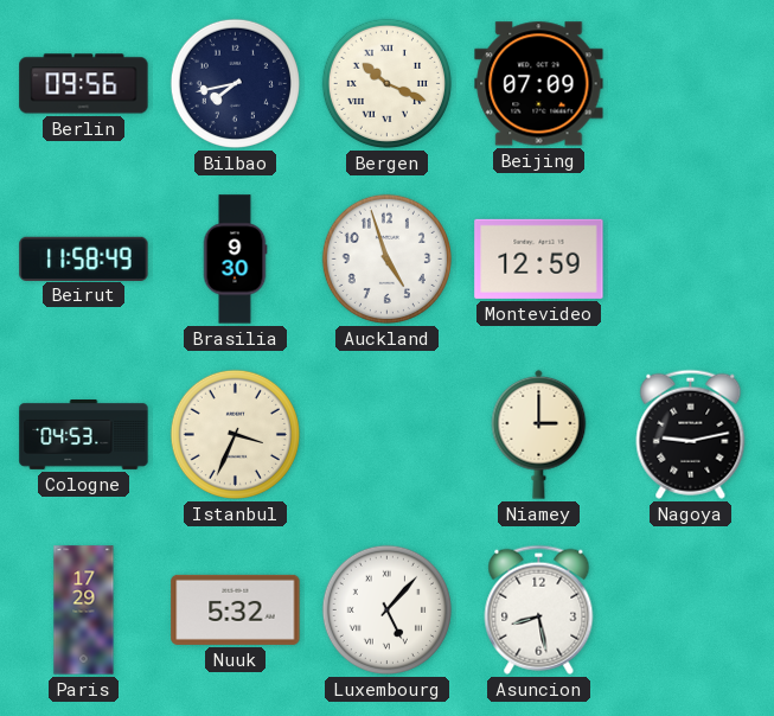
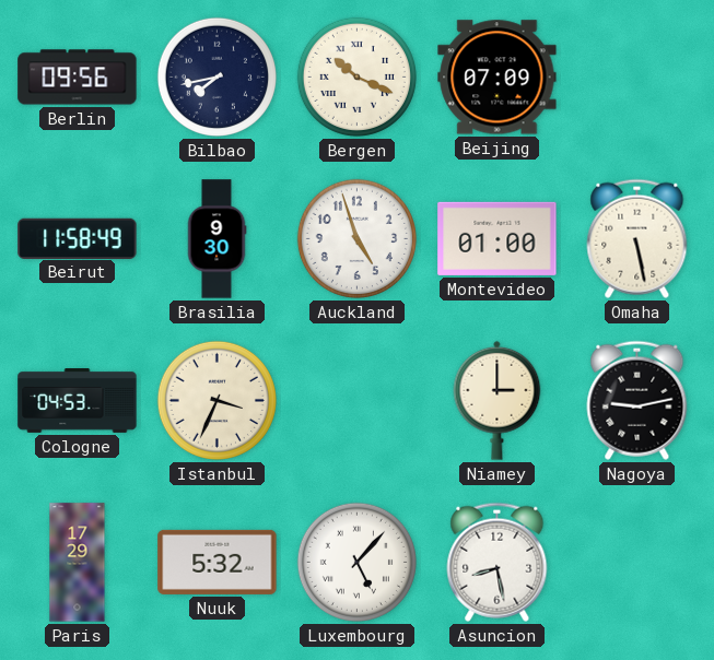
Montevideo: 12:59 -> 01:00 (498, 238)
Omaha: none -> 5:28 (637, 238)
